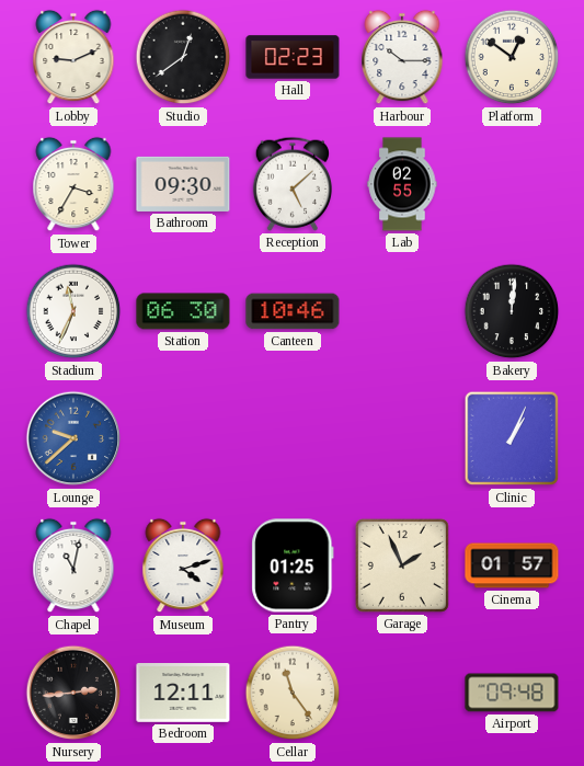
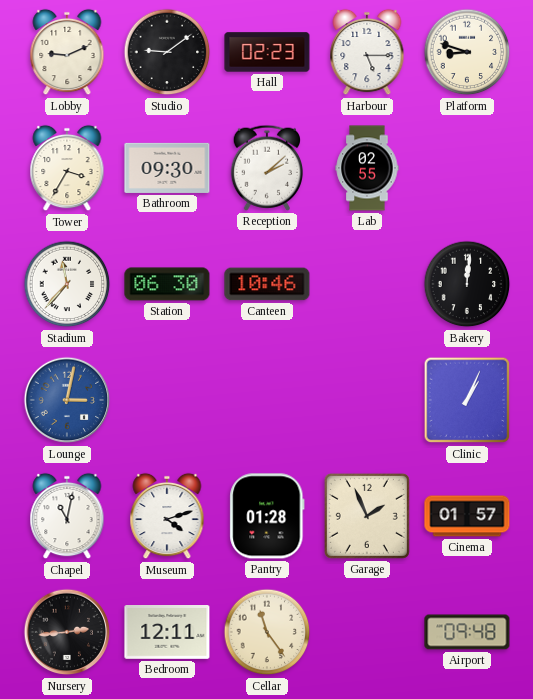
Studio: 12:39 -> 9:09 (167, 52)
Harbour: 10:15 -> 5:15 (367, 52)
Platform: 12:51 -> 8:48 (467, 52)
Reception: 5:08 -> 2:08 (266, 168)
Stadium: 11:34 -> 11:37 (67, 284)
Lounge: 9:38 -> 3:02 (67, 400)
Pantry: 01:25 -> 01:28 (267, 516)
